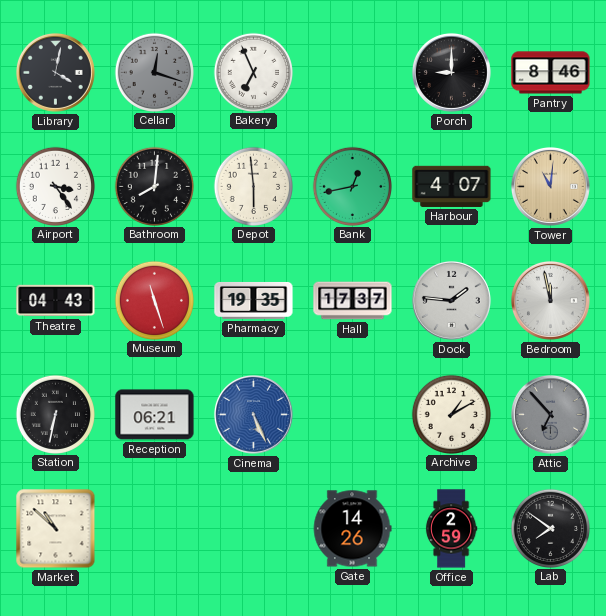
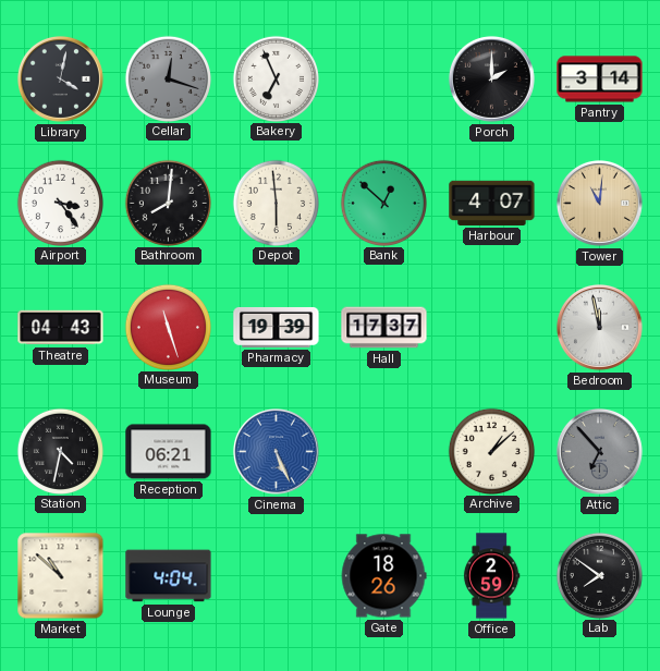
Porch: 9:00 -> 2:00 (491, 78)
Pantry: 8:46 -> 3:14 (600, 80)
Bank: 12:43 -> 12:52 (383, 203)
Pharmacy: 19:35 -> 19:39 (277, 327)
Dock: 1:46 -> none (451, 300)
Station: 6:32 -> 4:32 (60, 451)
Archive: 1:10 -> 1:08 (491, 451)
Lounge: none -> 4:04 (169, 576)
Gate: 14:26 -> 18:26 (383, 576)
